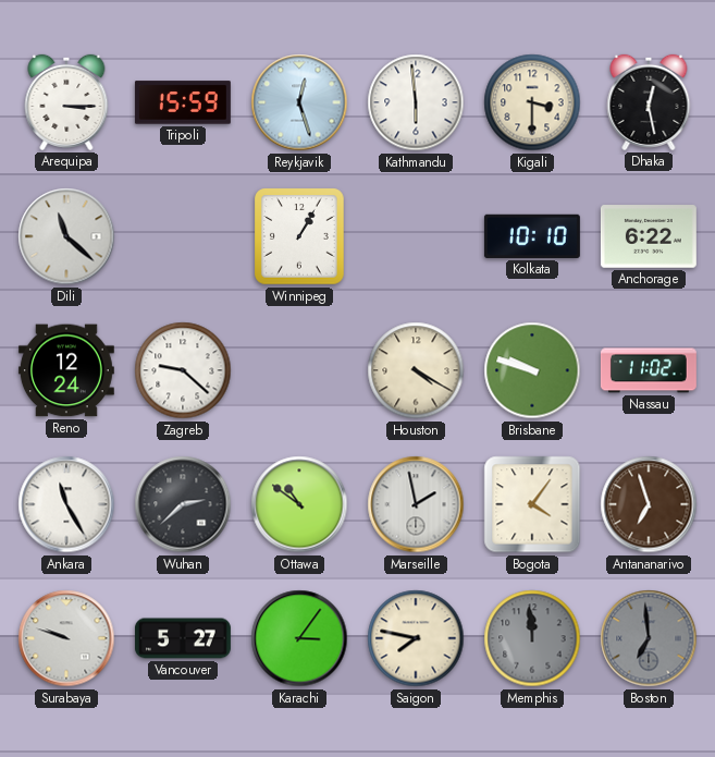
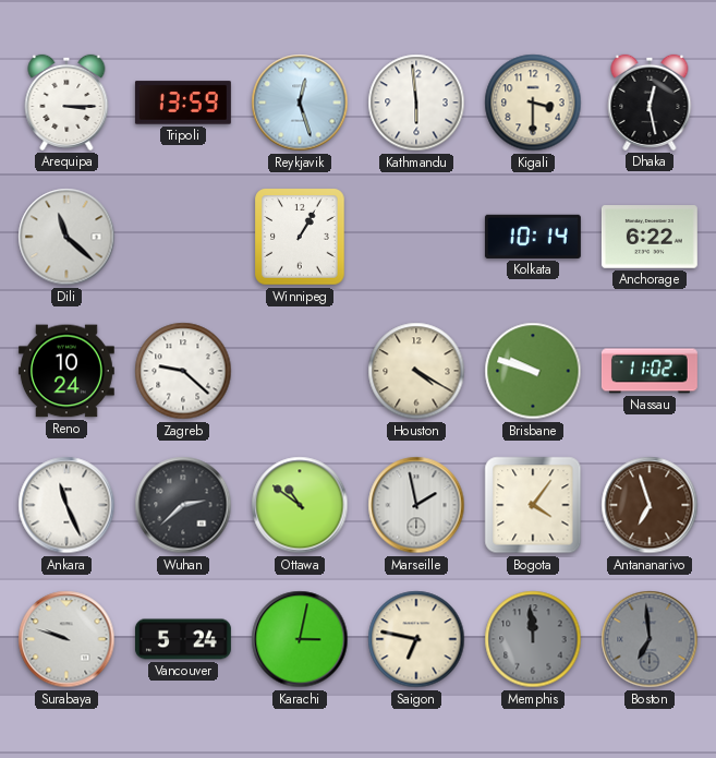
Tripoli: 15:59 -> 13:59 (183, 103)
Kolkata: 10:10 -> 10:14 (533, 237)
Reno: 12:24 -> 10:24 (66, 371)
Ankara: 11:25 -> 11:26 (66, 505)
Vancouver: 5:27 -> 5:24 (183, 639)
Karachi: 3:06 -> 3:02 (300, 639)
Saigon: 7:47 -> 6:47 (416, 639)
